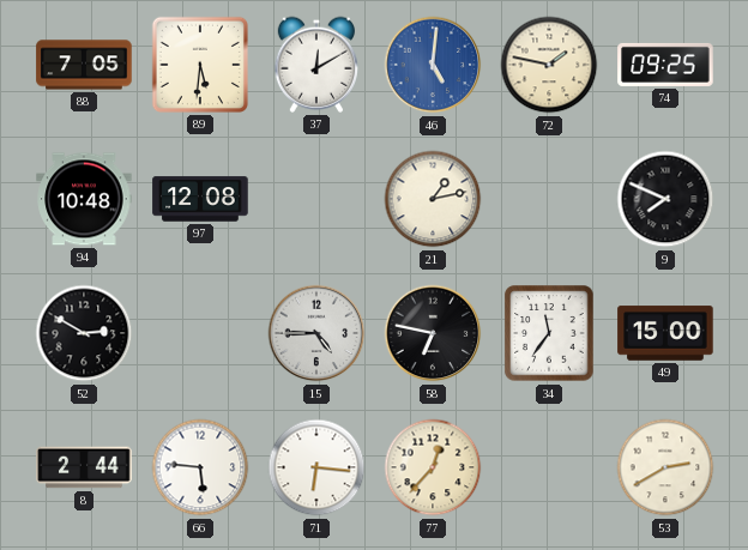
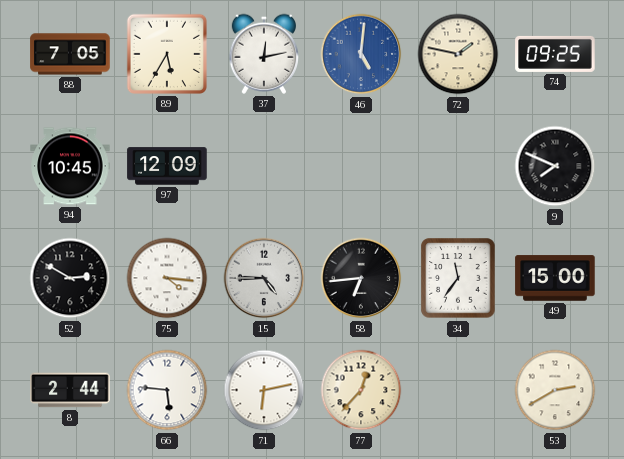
89: 5:31 -> 5:35 (167, 54)
37: 12:10 -> 12:13 (263, 54)
94: 10:48 -> 10:45 (70, 166)
97: 12:08 -> 12:09 (167, 166)
21: 1:13 -> none (433, 199)
75: none -> 4:16 (167, 278)
58: 6:47 -> 6:44 (361, 278)
71: 6:16 -> 6:13 (264, 390)
